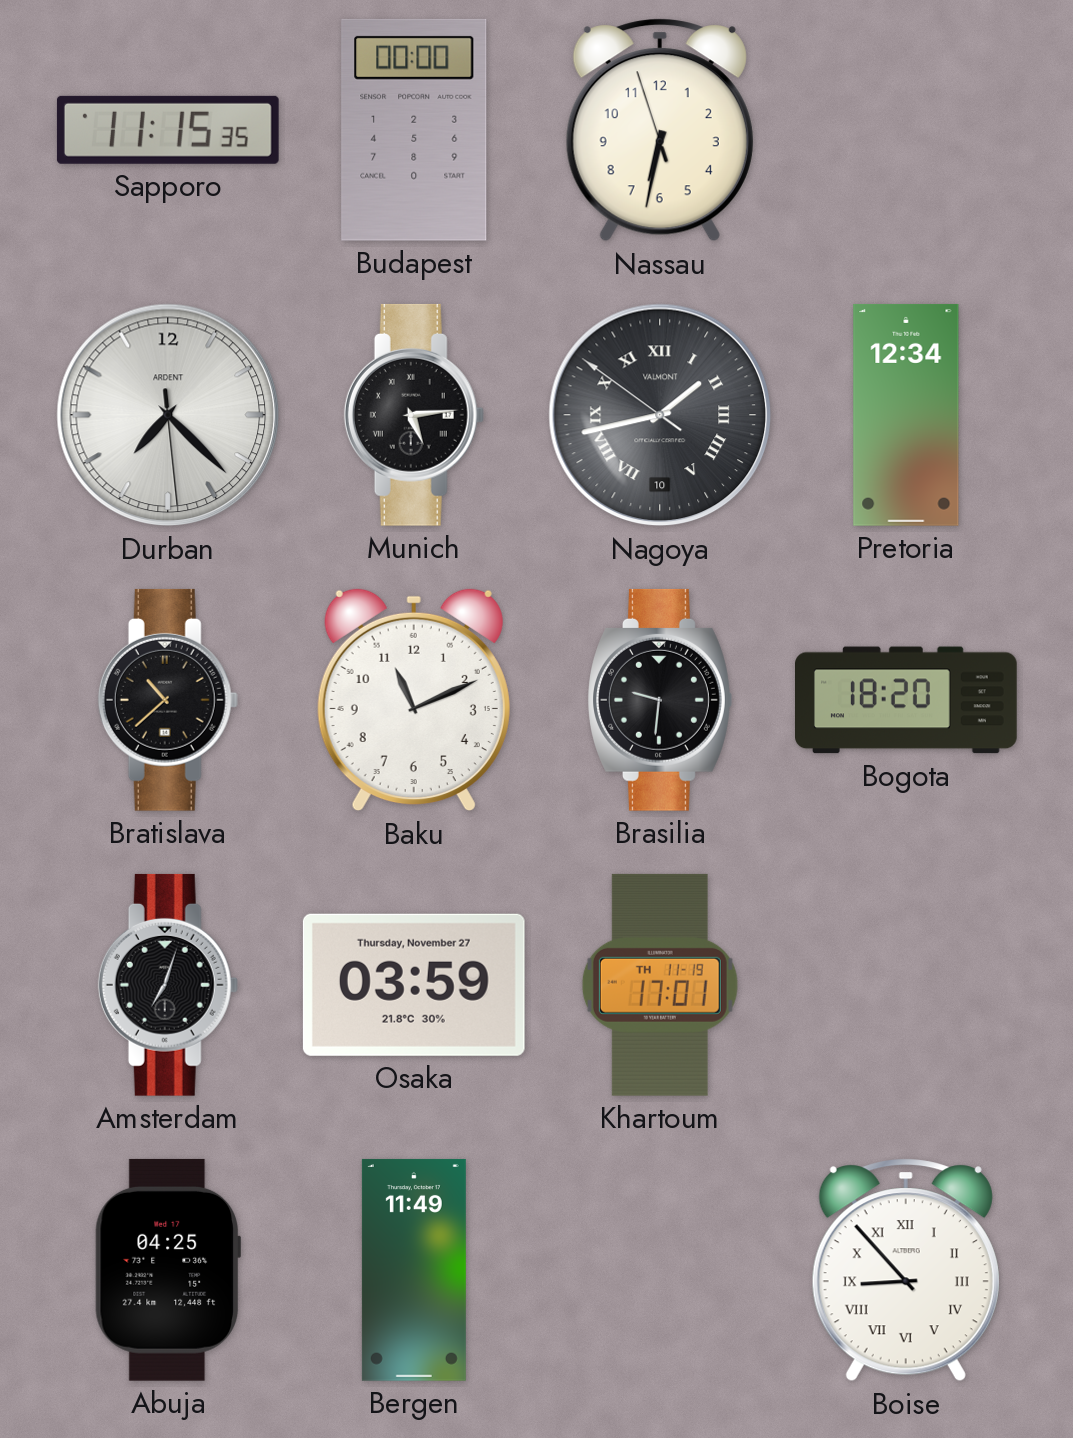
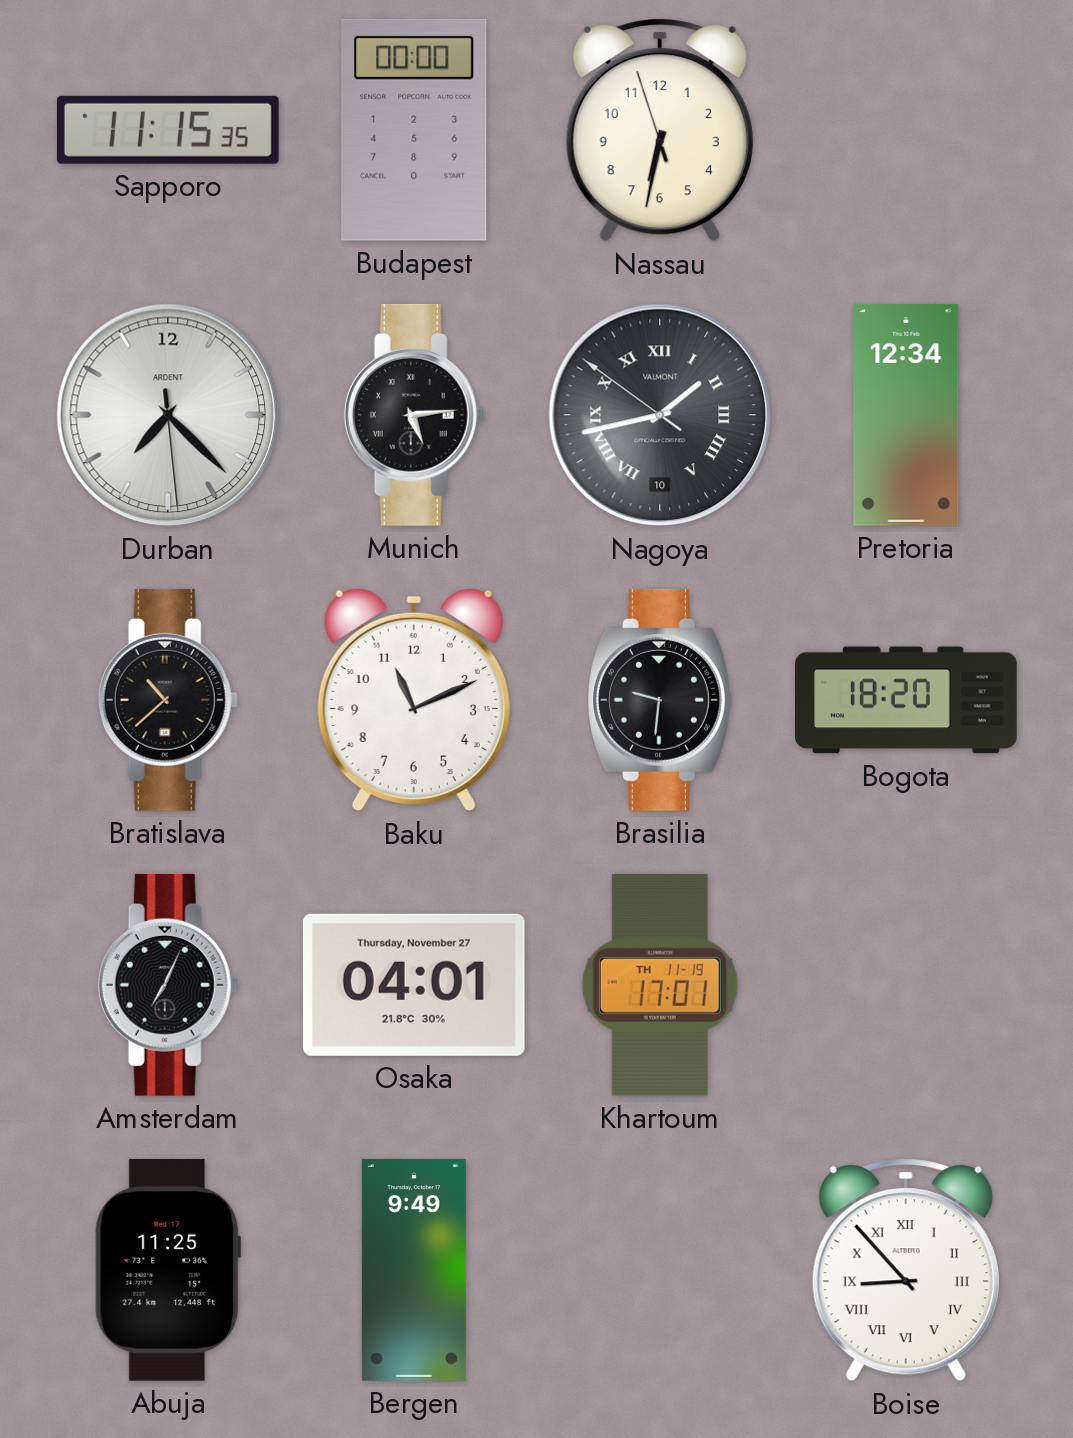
Amsterdam: 7:03 -> 7:04 (168, 985)
Osaka: 03:59 -> 04:01 (414, 985)
Abuja: 04:25 -> 11:25 (168, 1270)
Bergen: 11:49 -> 9:49 (414, 1270)
